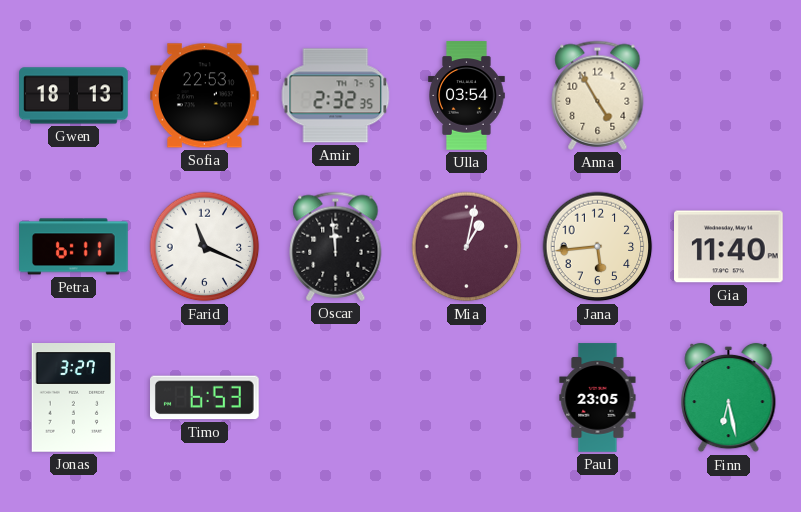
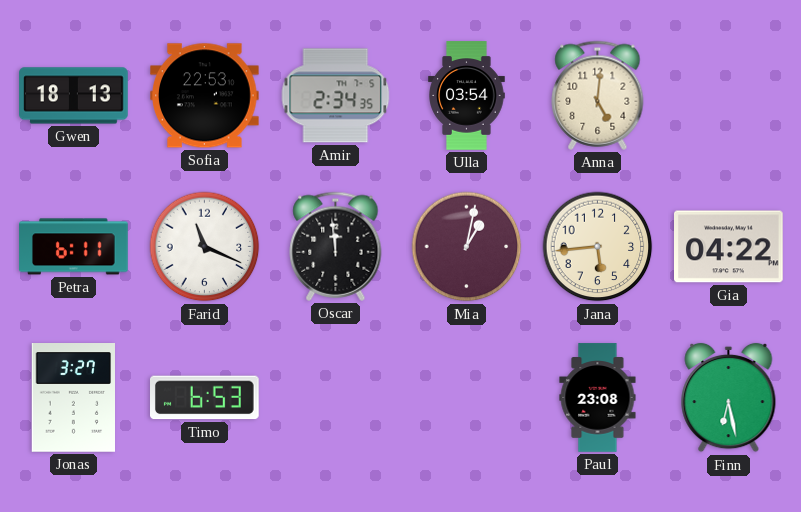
Amir: 2:32 -> 2:34 (336, 96)
Anna: 4:55 -> 5:01 (598, 95)
Gia: 11:40 -> 04:22 (729, 247)
Paul: 23:05 -> 23:08 (598, 398)
